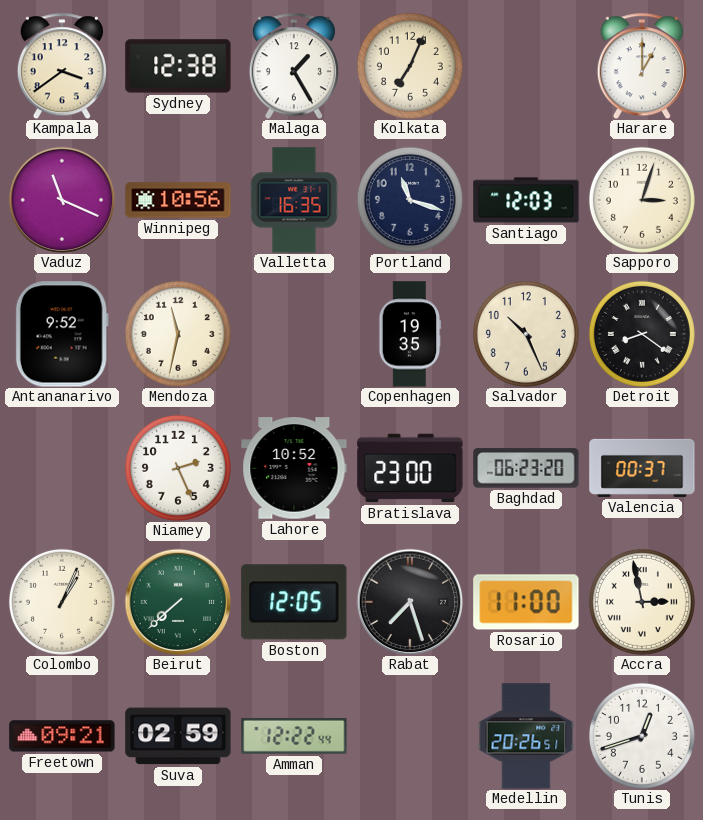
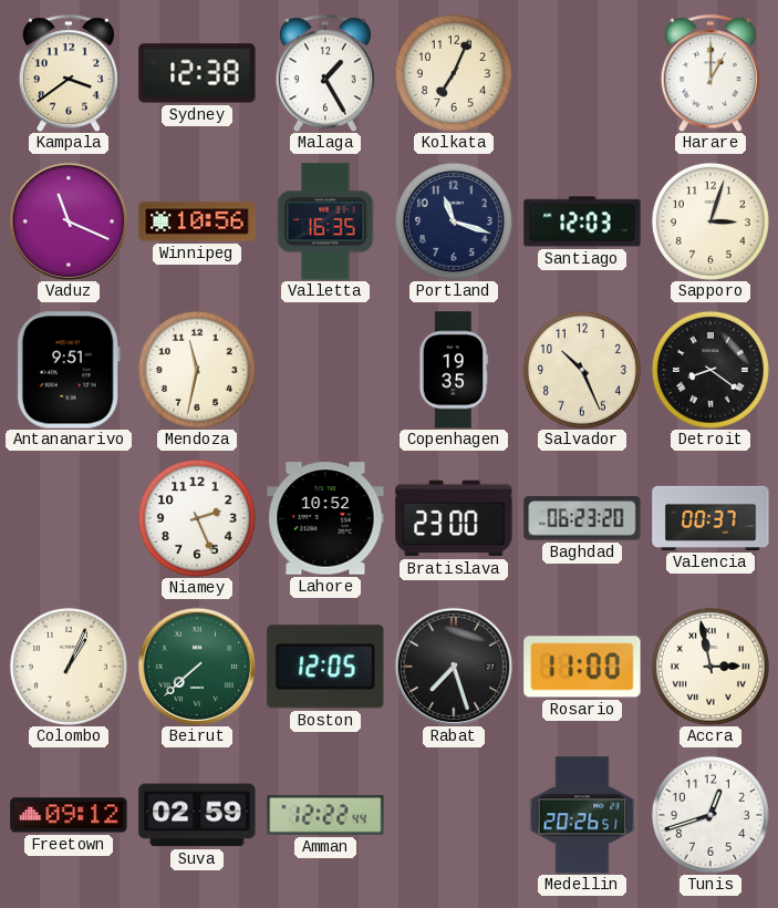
Antananarivo: 9:52 -> 9:51 (69, 370)
Freetown: 09:21 -> 09:12 (69, 815)
